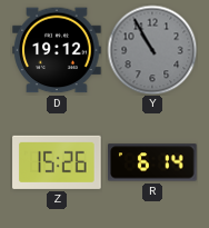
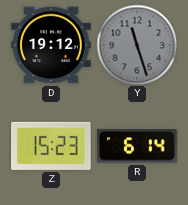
Y: 10:55 -> 11:27 (137, 45)
Z: 15:26 -> 15:23 (51, 146)
